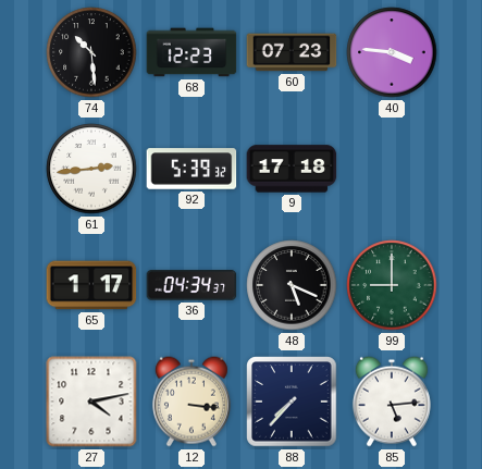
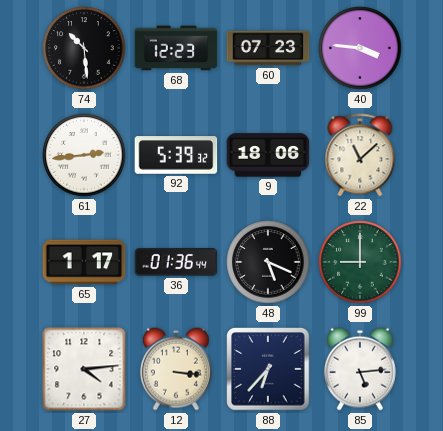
9: 17:18 -> 18:06 (268, 155)
22: none -> 11:08 (360, 155)
36: 04:34 -> 01:36 (176, 262)
27: 4:13 -> 4:14 (84, 369)
88: 7:37 -> 6:37 (268, 369)
